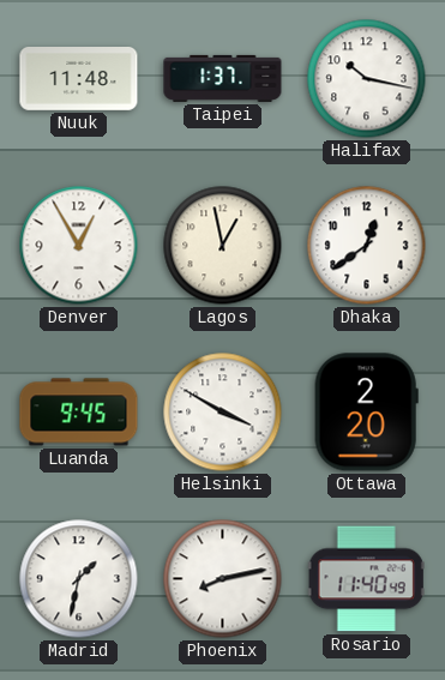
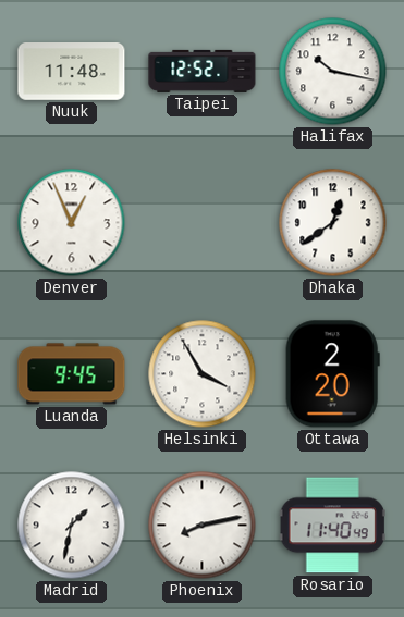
Taipei: 1:37 -> 12:52 (203, 71)
Denver: 12:55 -> 12:56 (72, 223)
Lagos: 12:58 -> none (223, 246)
Helsinki: 3:50 -> 3:55 (203, 374)
